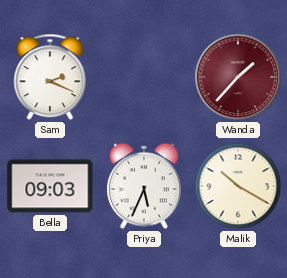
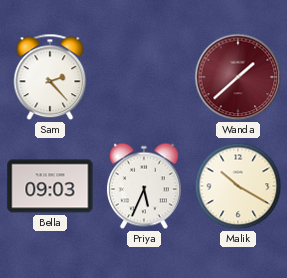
Sam: 2:19 -> 2:23 (50, 77)
Wanda: 1:37 -> 1:38 (238, 77)
